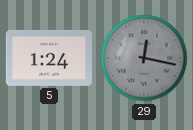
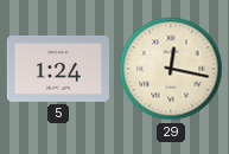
29 dial: grey -> cream (171, 69)
